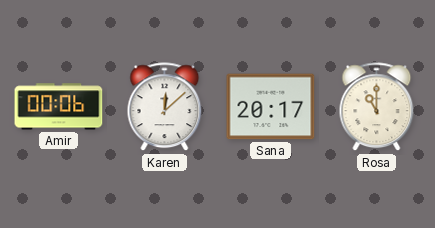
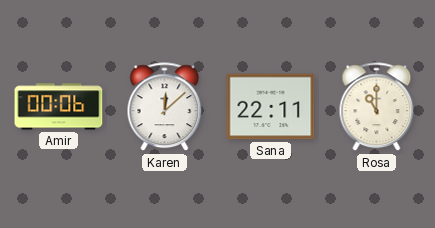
Sana: 20:17 -> 22:11 (271, 107)
